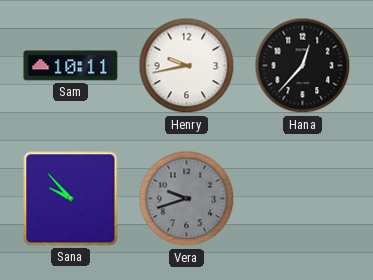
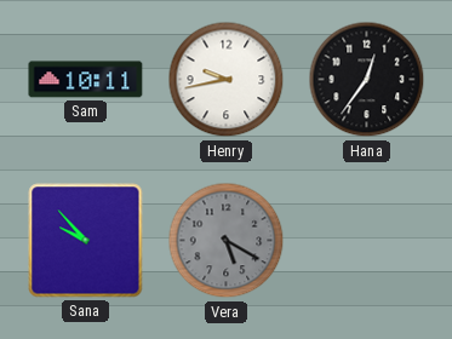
Hana: 12:37 -> 12:36 (367, 80)
Vera: 9:42 -> 5:20 (227, 241)
